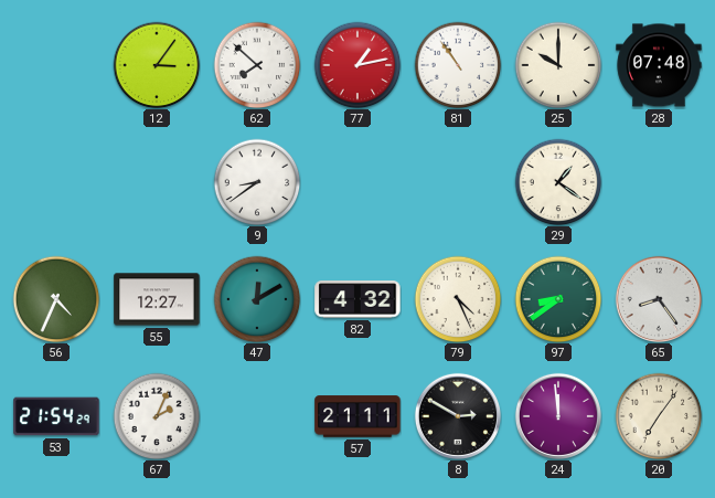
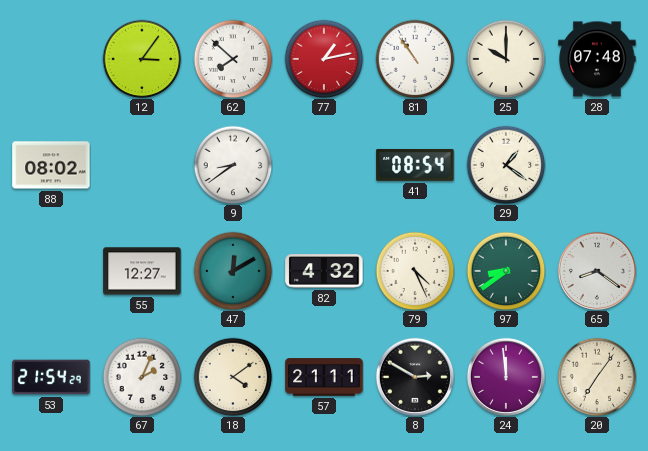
88: none -> 08:02 (51, 165)
41: none -> 08:54 (415, 165)
56: 4:34 -> none (56, 299)
65: 8:24 -> 8:21 (597, 271)
18: none -> 4:09 (233, 377)
